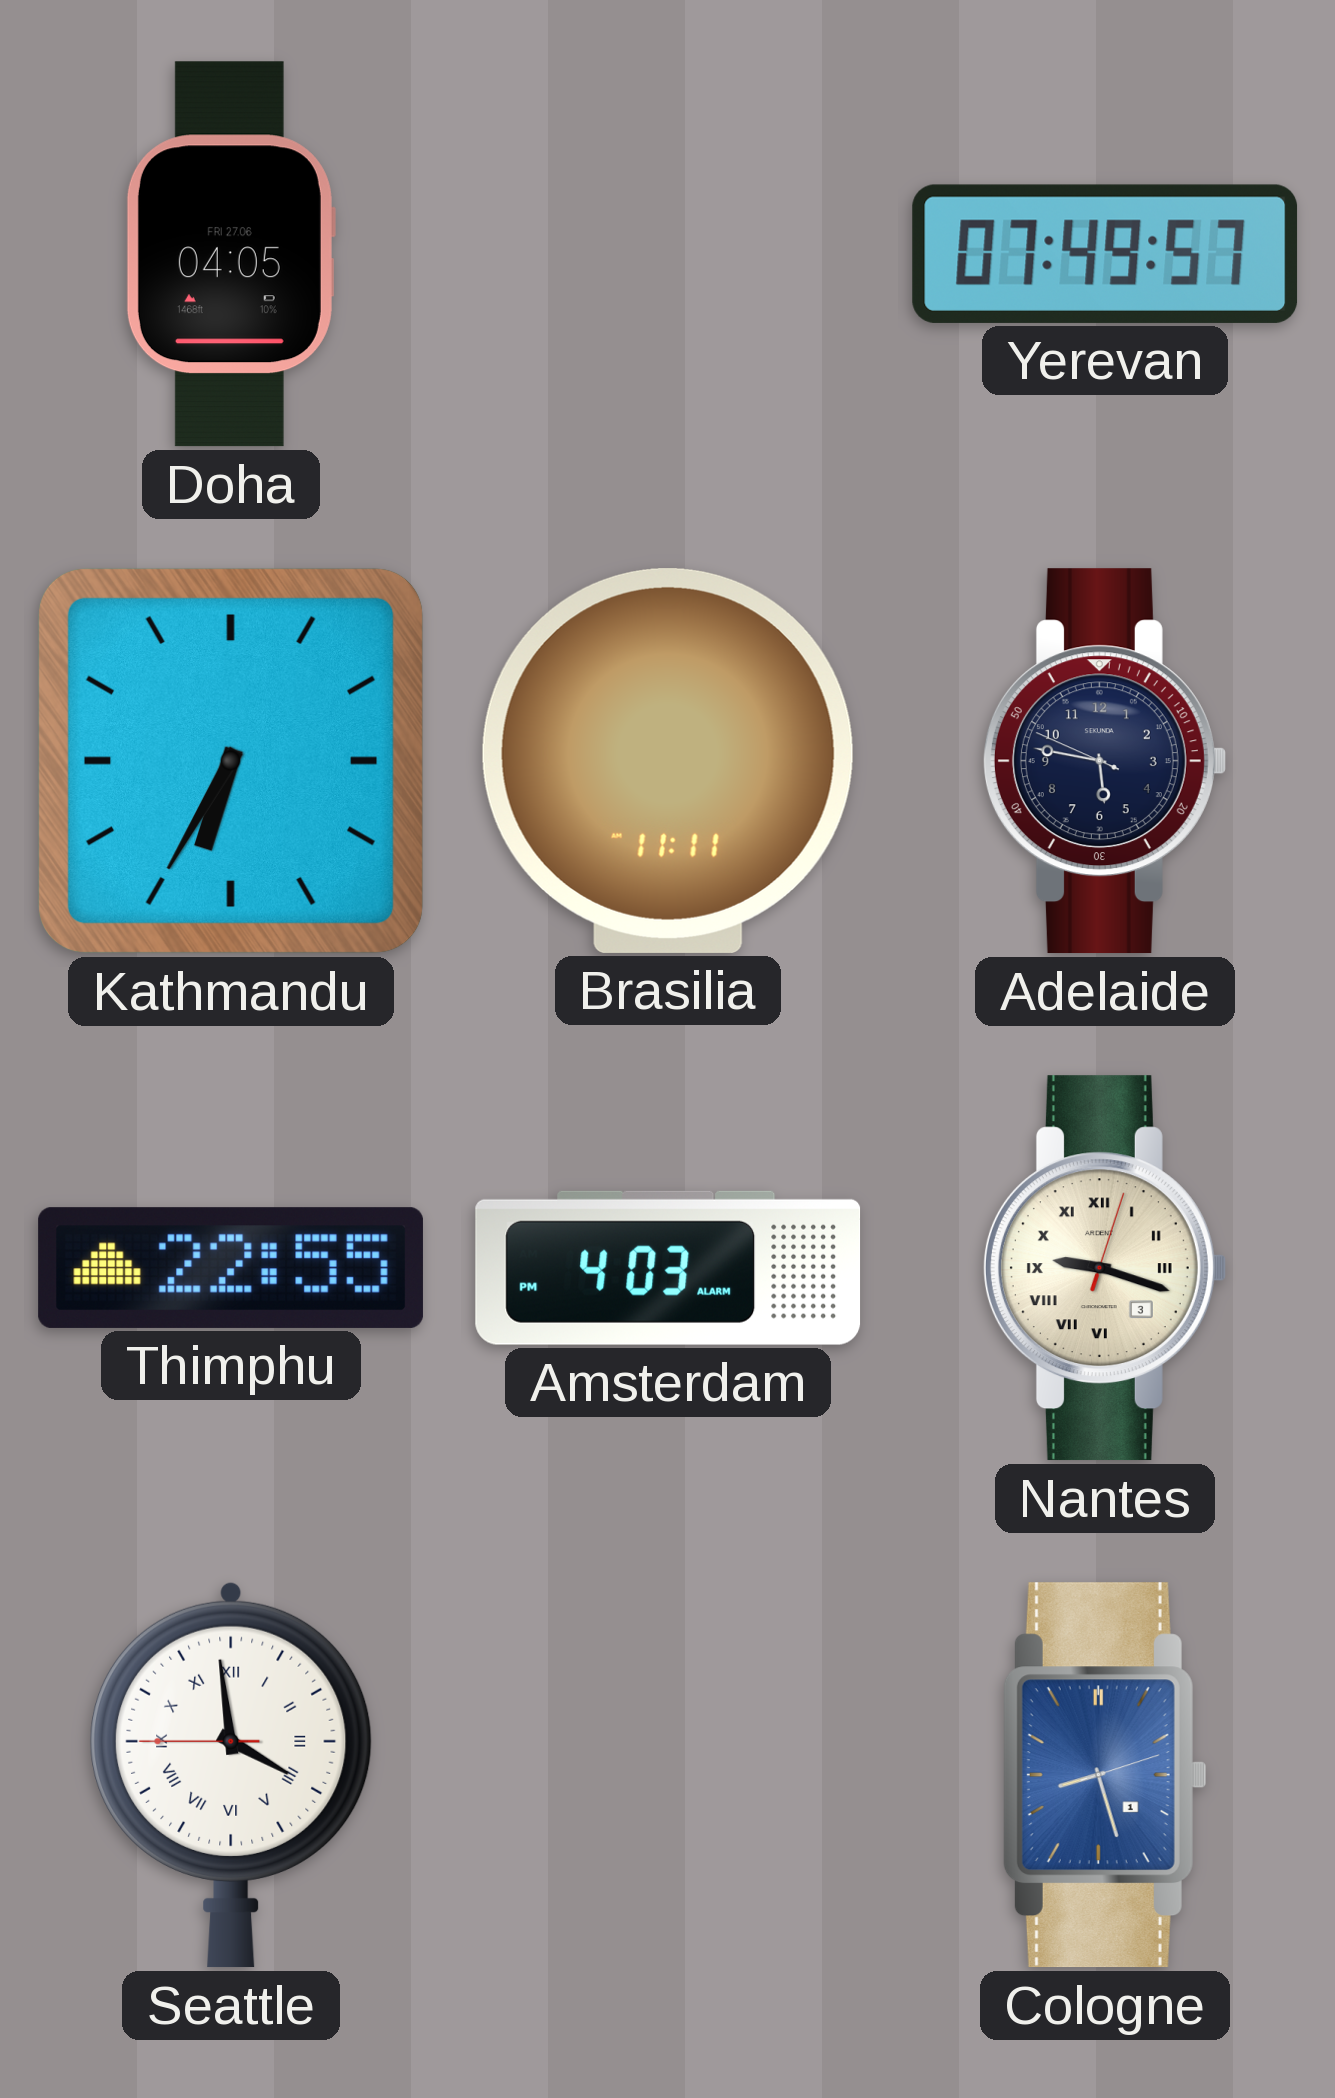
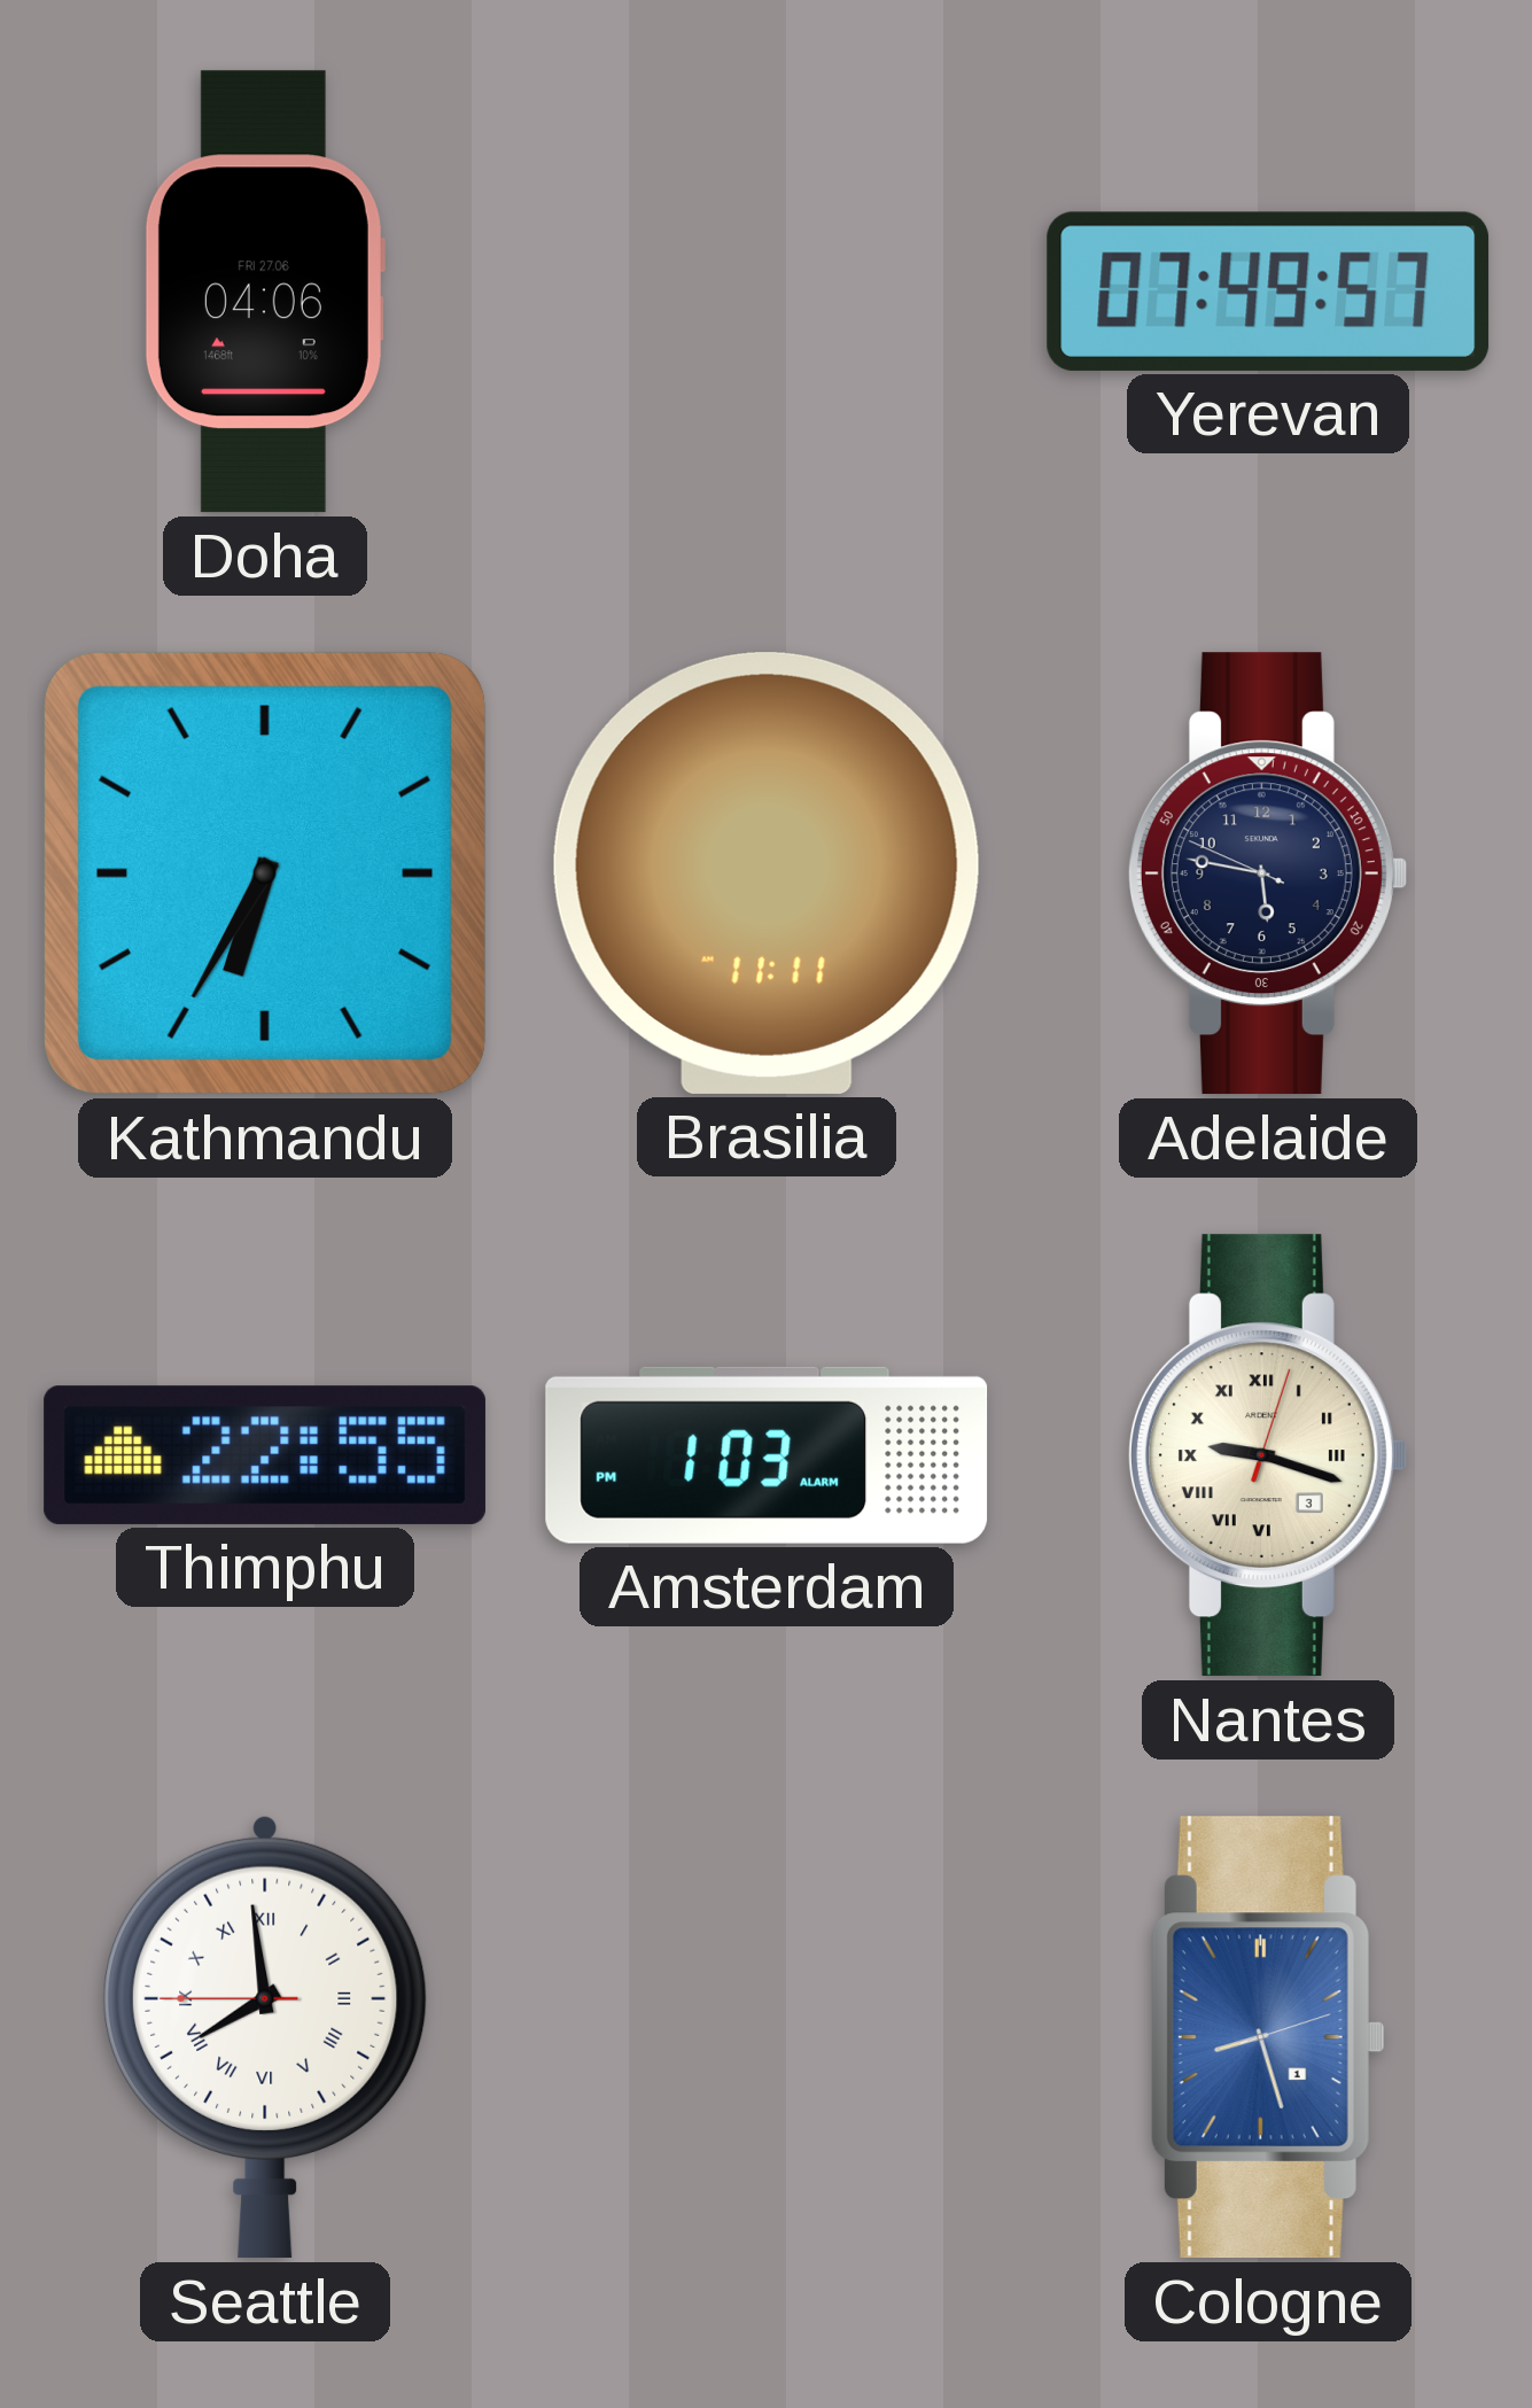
Doha: 04:05 -> 04:06 (264, 292)
Amsterdam: 4:03 -> 1:03 (767, 1455)
Seattle: 3:58 -> 7:58 (266, 2037)
